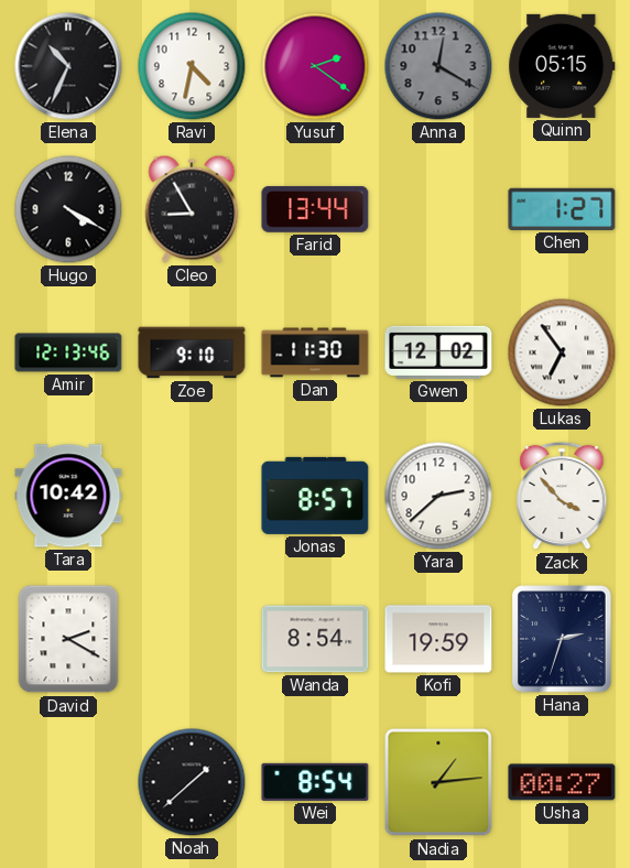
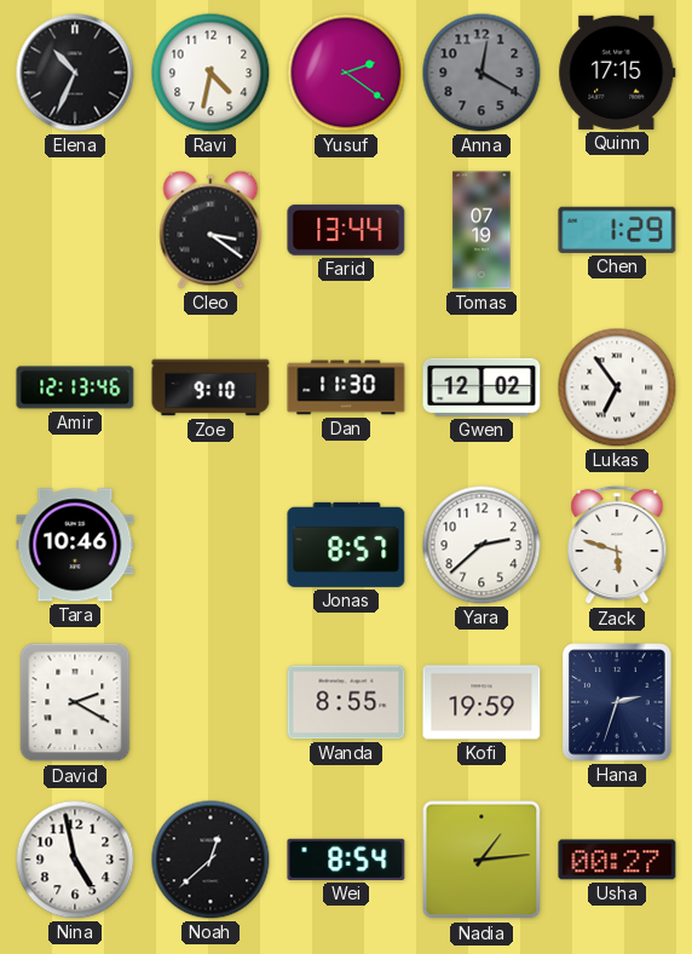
Quinn: 05:15 -> 17:15 (617, 73)
Hugo: 4:20 -> none (68, 209)
Cleo: 8:55 -> 3:21 (211, 230)
Tomas: none -> 07:19 (481, 230)
Chen: 1:27 -> 1:29 (617, 230)
Tara: 10:42 -> 10:46 (75, 545)
Zack: 3:53 -> 5:48 (617, 545)
Wanda: 8:54 -> 8:55 (346, 702)
Nina: none -> 4:58 (75, 860)
Noah: 1:38 -> 12:38 (211, 860)
